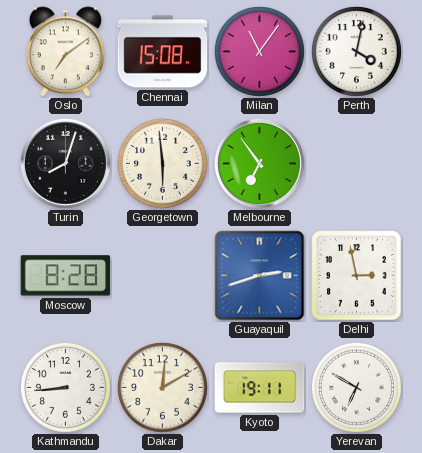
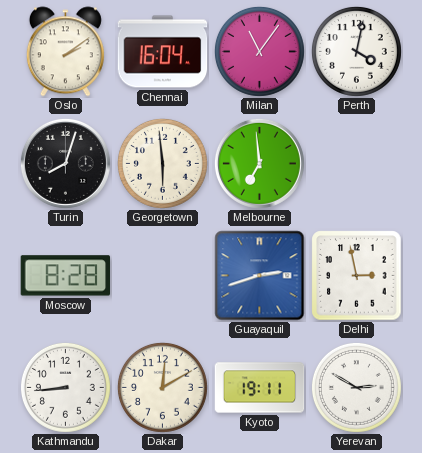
Oslo: 7:09 -> 2:09 (65, 52)
Chennai: 15:08 -> 16:04 (163, 52)
Melbourne: 6:54 -> 6:59 (259, 163)
Yerevan: 6:50 -> 2:50 (356, 387)
